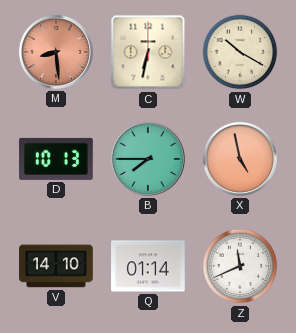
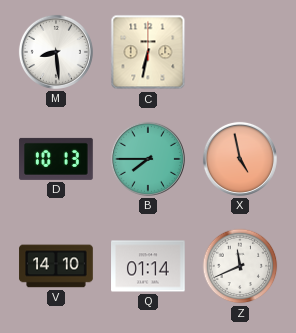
M dial: salmon -> white (56, 52)
W: 10:20 -> none (240, 52)
